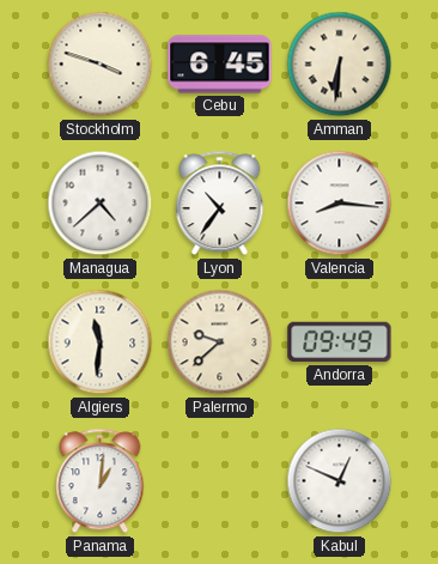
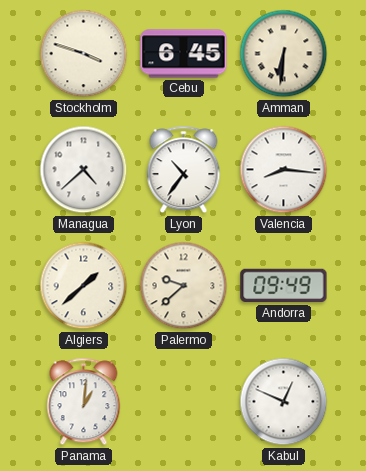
Algiers: 11:31 -> 1:38 (84, 286)
